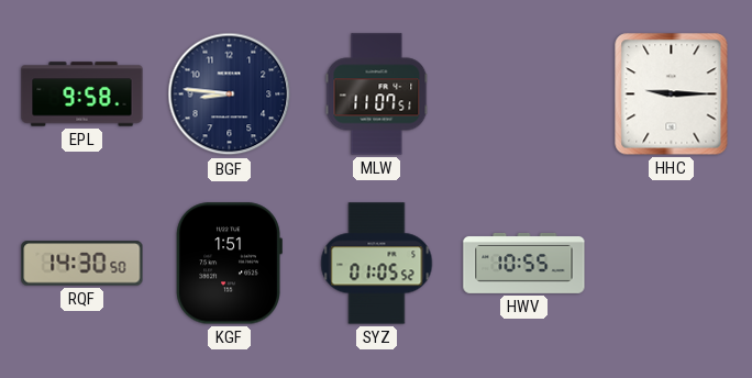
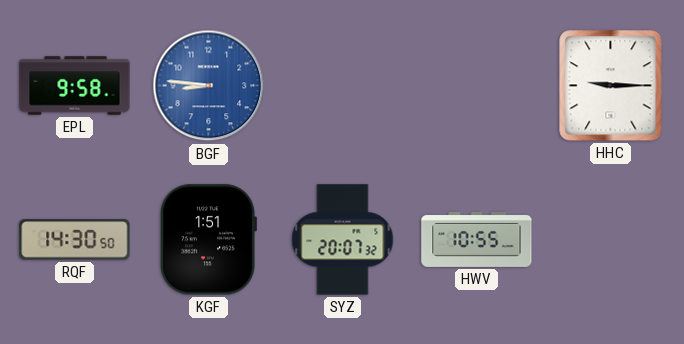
BGF dial: navy -> blue (209, 86)
MLW: 11:07 -> none (377, 94)
SYZ: 01:05 -> 20:07 (343, 240)
